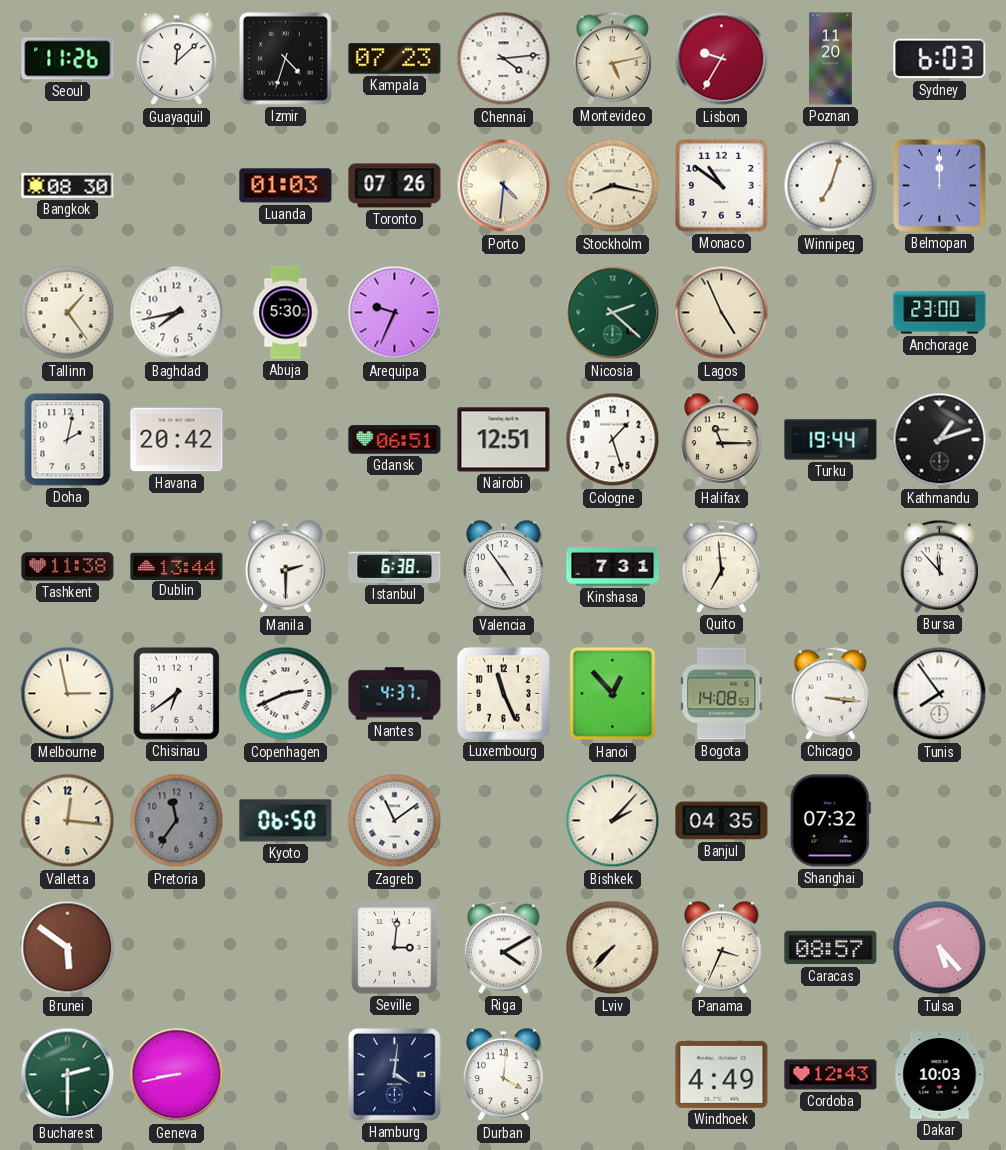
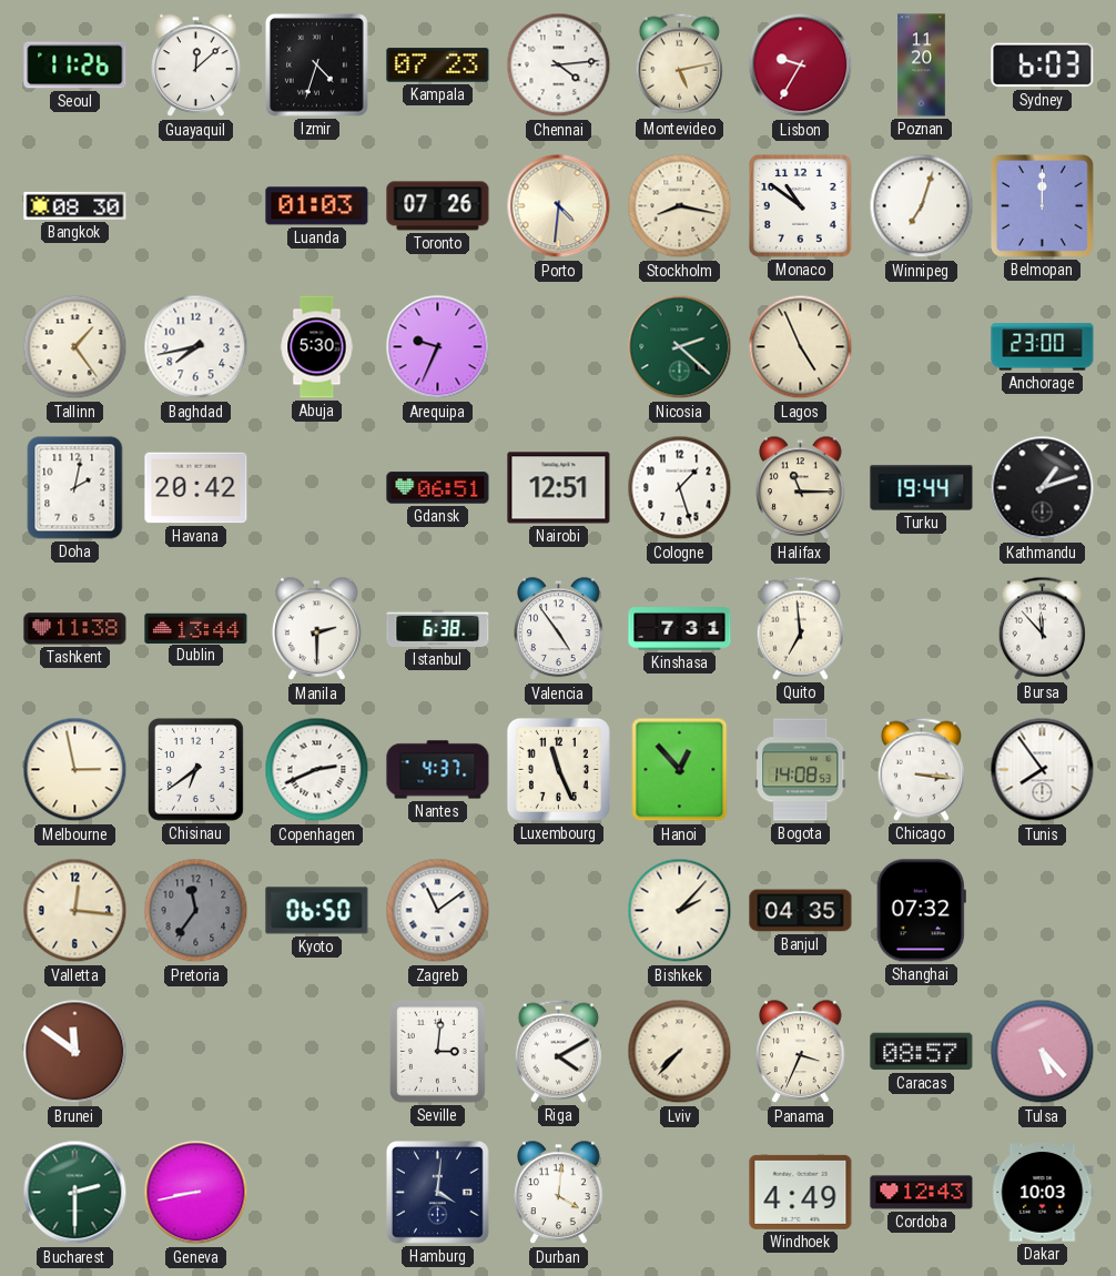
Brunei: 5:51 -> 11:51 (75, 1052)
